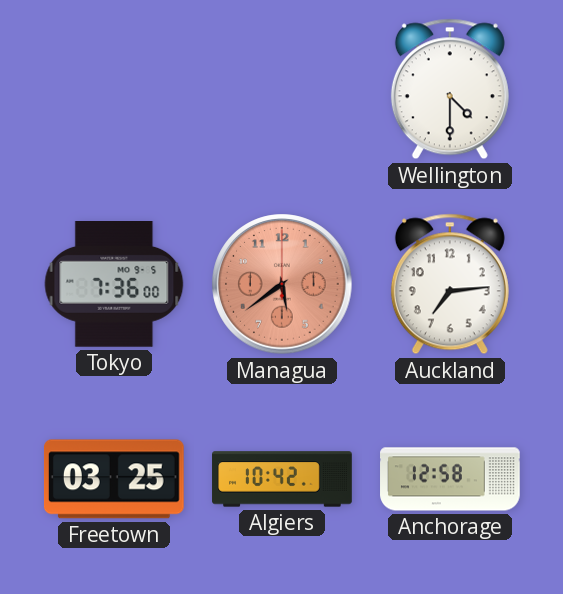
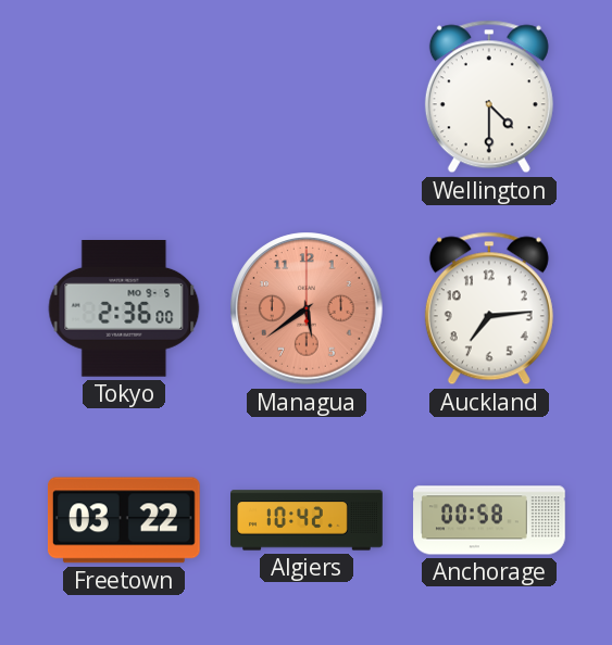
Tokyo: 7:36 -> 2:36 (124, 309)
Freetown: 03:25 -> 03:22 (124, 520)
Anchorage: 12:58 -> 00:58 (489, 520)
